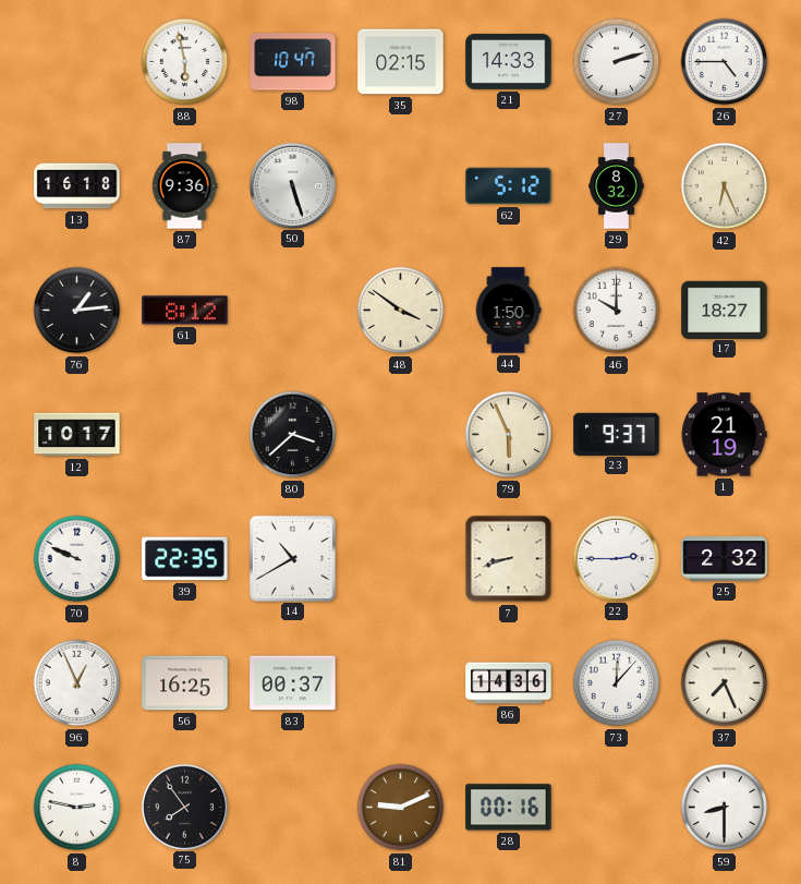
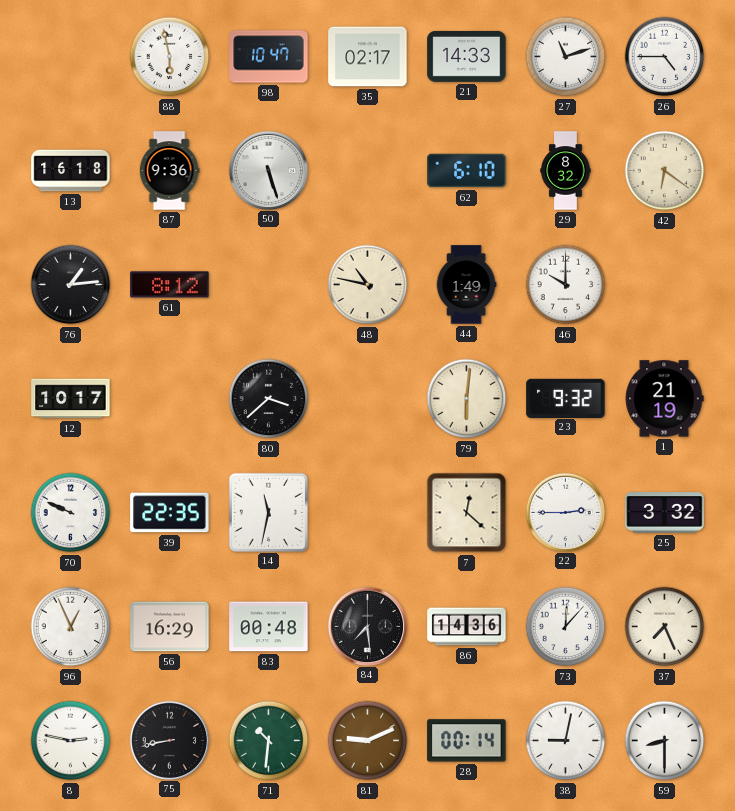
35: 02:15 -> 02:17 (368, 57)
27: 2:12 -> 11:12 (566, 57)
62: 5:12 -> 6:10 (467, 171)
42: 6:26 -> 6:21 (665, 171)
48: 3:51 -> 10:47 (368, 285)
44: 1:50 -> 1:49 (466, 285)
17: 18:27 -> none (725, 310)
79: 5:56 -> 6:01 (467, 399)
23: 9:37 -> 9:32 (566, 398)
14: 10:40 -> 11:32 (268, 512)
7: 8:42 -> 12:22 (467, 513)
25: 2:32 -> 3:32 (665, 513)
56: 16:25 -> 16:29 (170, 627)
83: 00:37 -> 00:48 (269, 627)
84: none -> 7:29 (367, 626)
75: 7:54 -> 8:43 (169, 740)
71: none -> 10:31 (269, 741)
28: 00:16 -> 00:14 (467, 741)
38: none -> 9:02 (566, 741)
